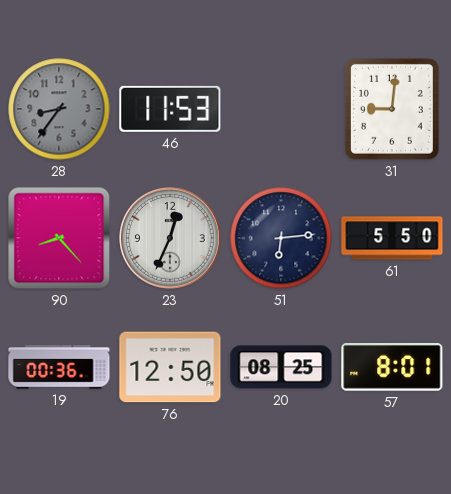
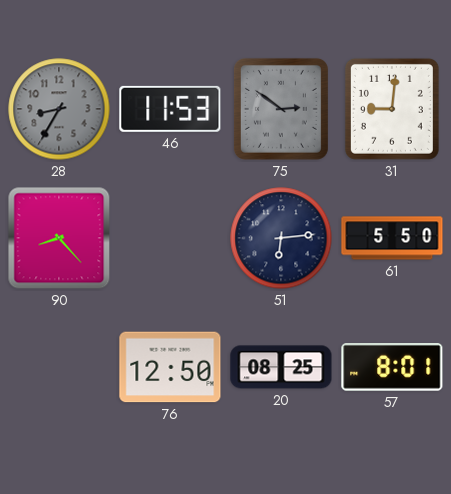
28: 8:36 -> 8:35 (59, 109)
75: none -> 2:51 (281, 109)
23: 12:34 -> none (170, 238)
19: 00:36 -> none (59, 367)
